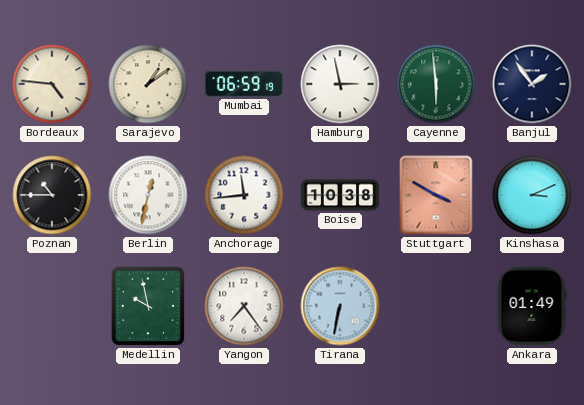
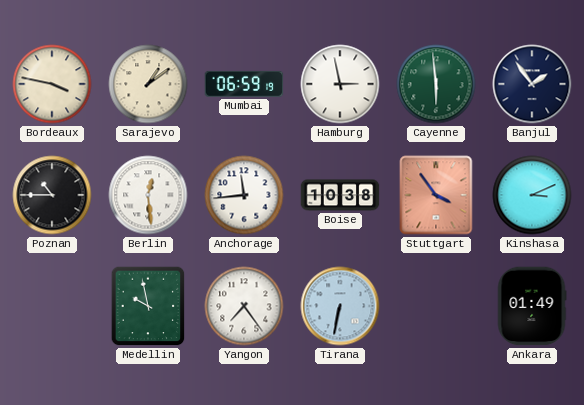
Bordeaux: 4:46 -> 3:47 (52, 84)
Berlin: 12:32 -> 12:29 (148, 195)
Stuttgart: 3:50 -> 3:54 (436, 195)
